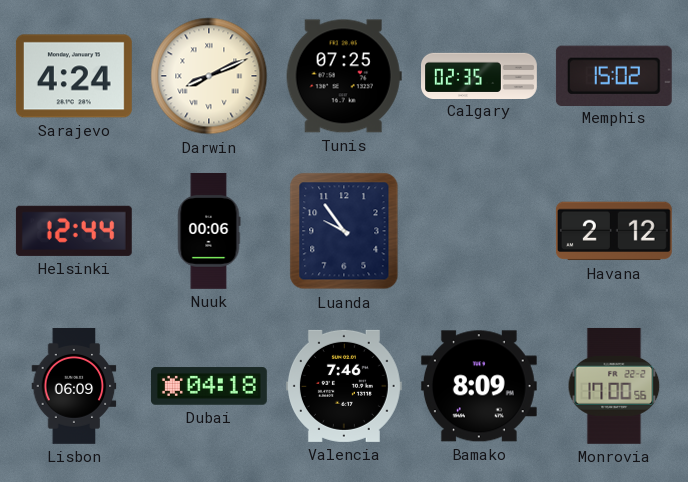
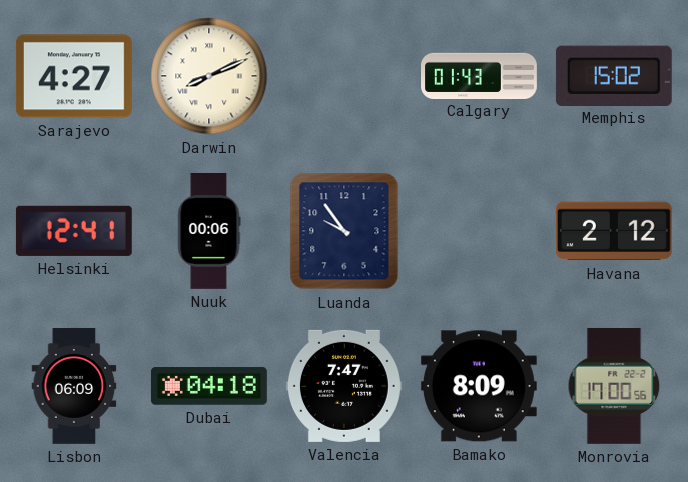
Sarajevo: 4:24 -> 4:27 (74, 76)
Tunis: 07:25 -> none (344, 76)
Calgary: 02:35 -> 01:43 (480, 75)
Helsinki: 12:44 -> 12:41 (74, 231)
Valencia: 7:46 -> 7:47 (344, 386)
